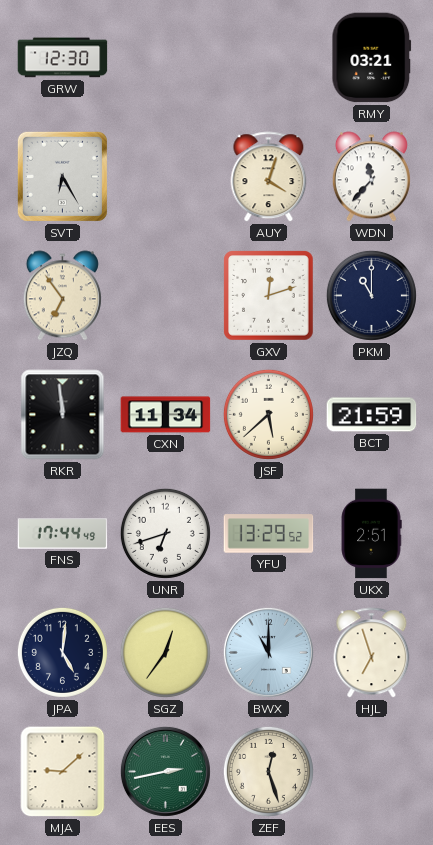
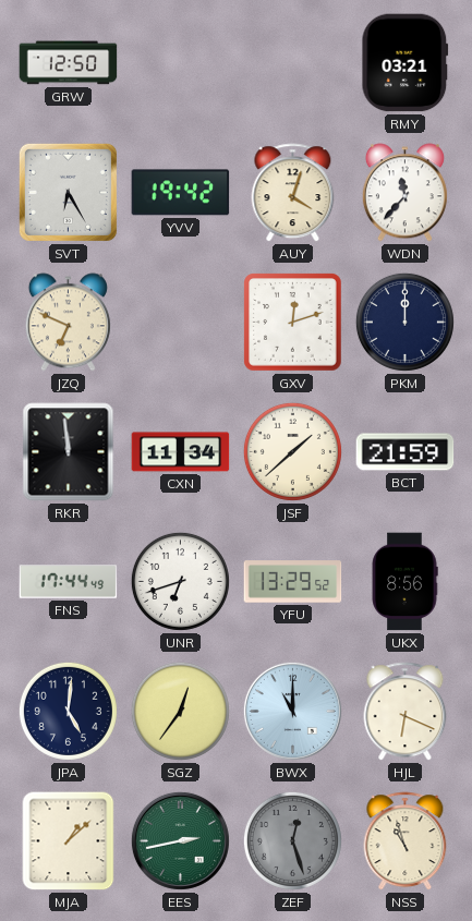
GRW: 12:30 -> 12:50 (69, 63)
YVV: none -> 19:42 (181, 193)
JZQ: 6:54 -> 6:49 (68, 323)
PKM: 11:00 -> 12:00 (404, 322)
JSF: 5:38 -> 1:38 (292, 451)
UKX: 2:51 -> 8:56 (404, 582)
HJL: 6:57 -> 6:19 (406, 712)
MJA: 9:08 -> 1:08 (69, 841)
ZEF dial: cream -> grey (292, 840)
NSS: none -> 10:57 (406, 841)
